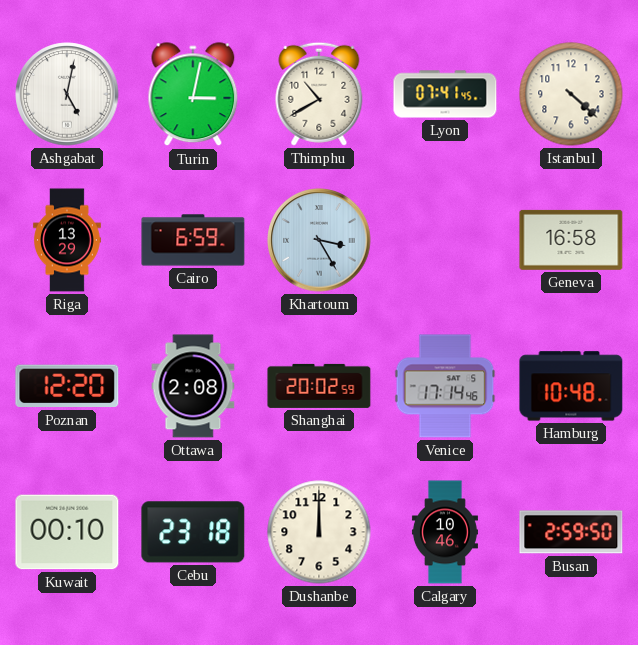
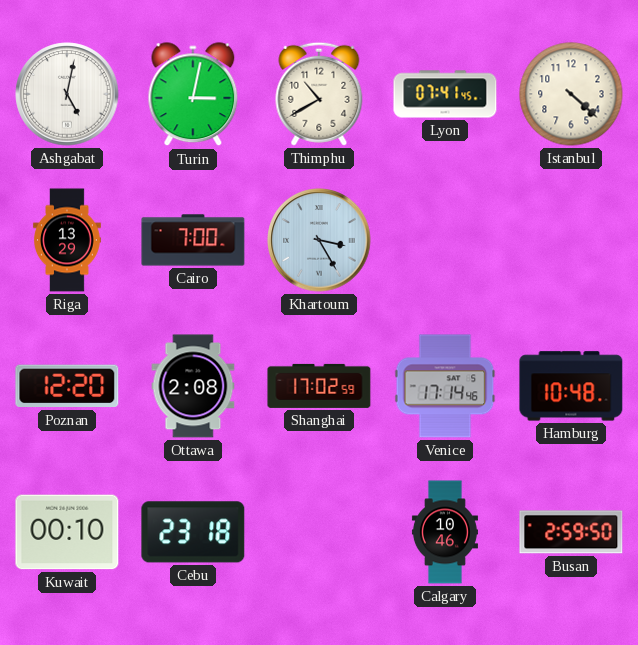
Cairo: 6:59 -> 7:00 (193, 240)
Geneva: 16:58 -> none (571, 240)
Shanghai: 20:02 -> 17:02 (319, 386)
Dushanbe: 12:00 -> none (319, 532)
